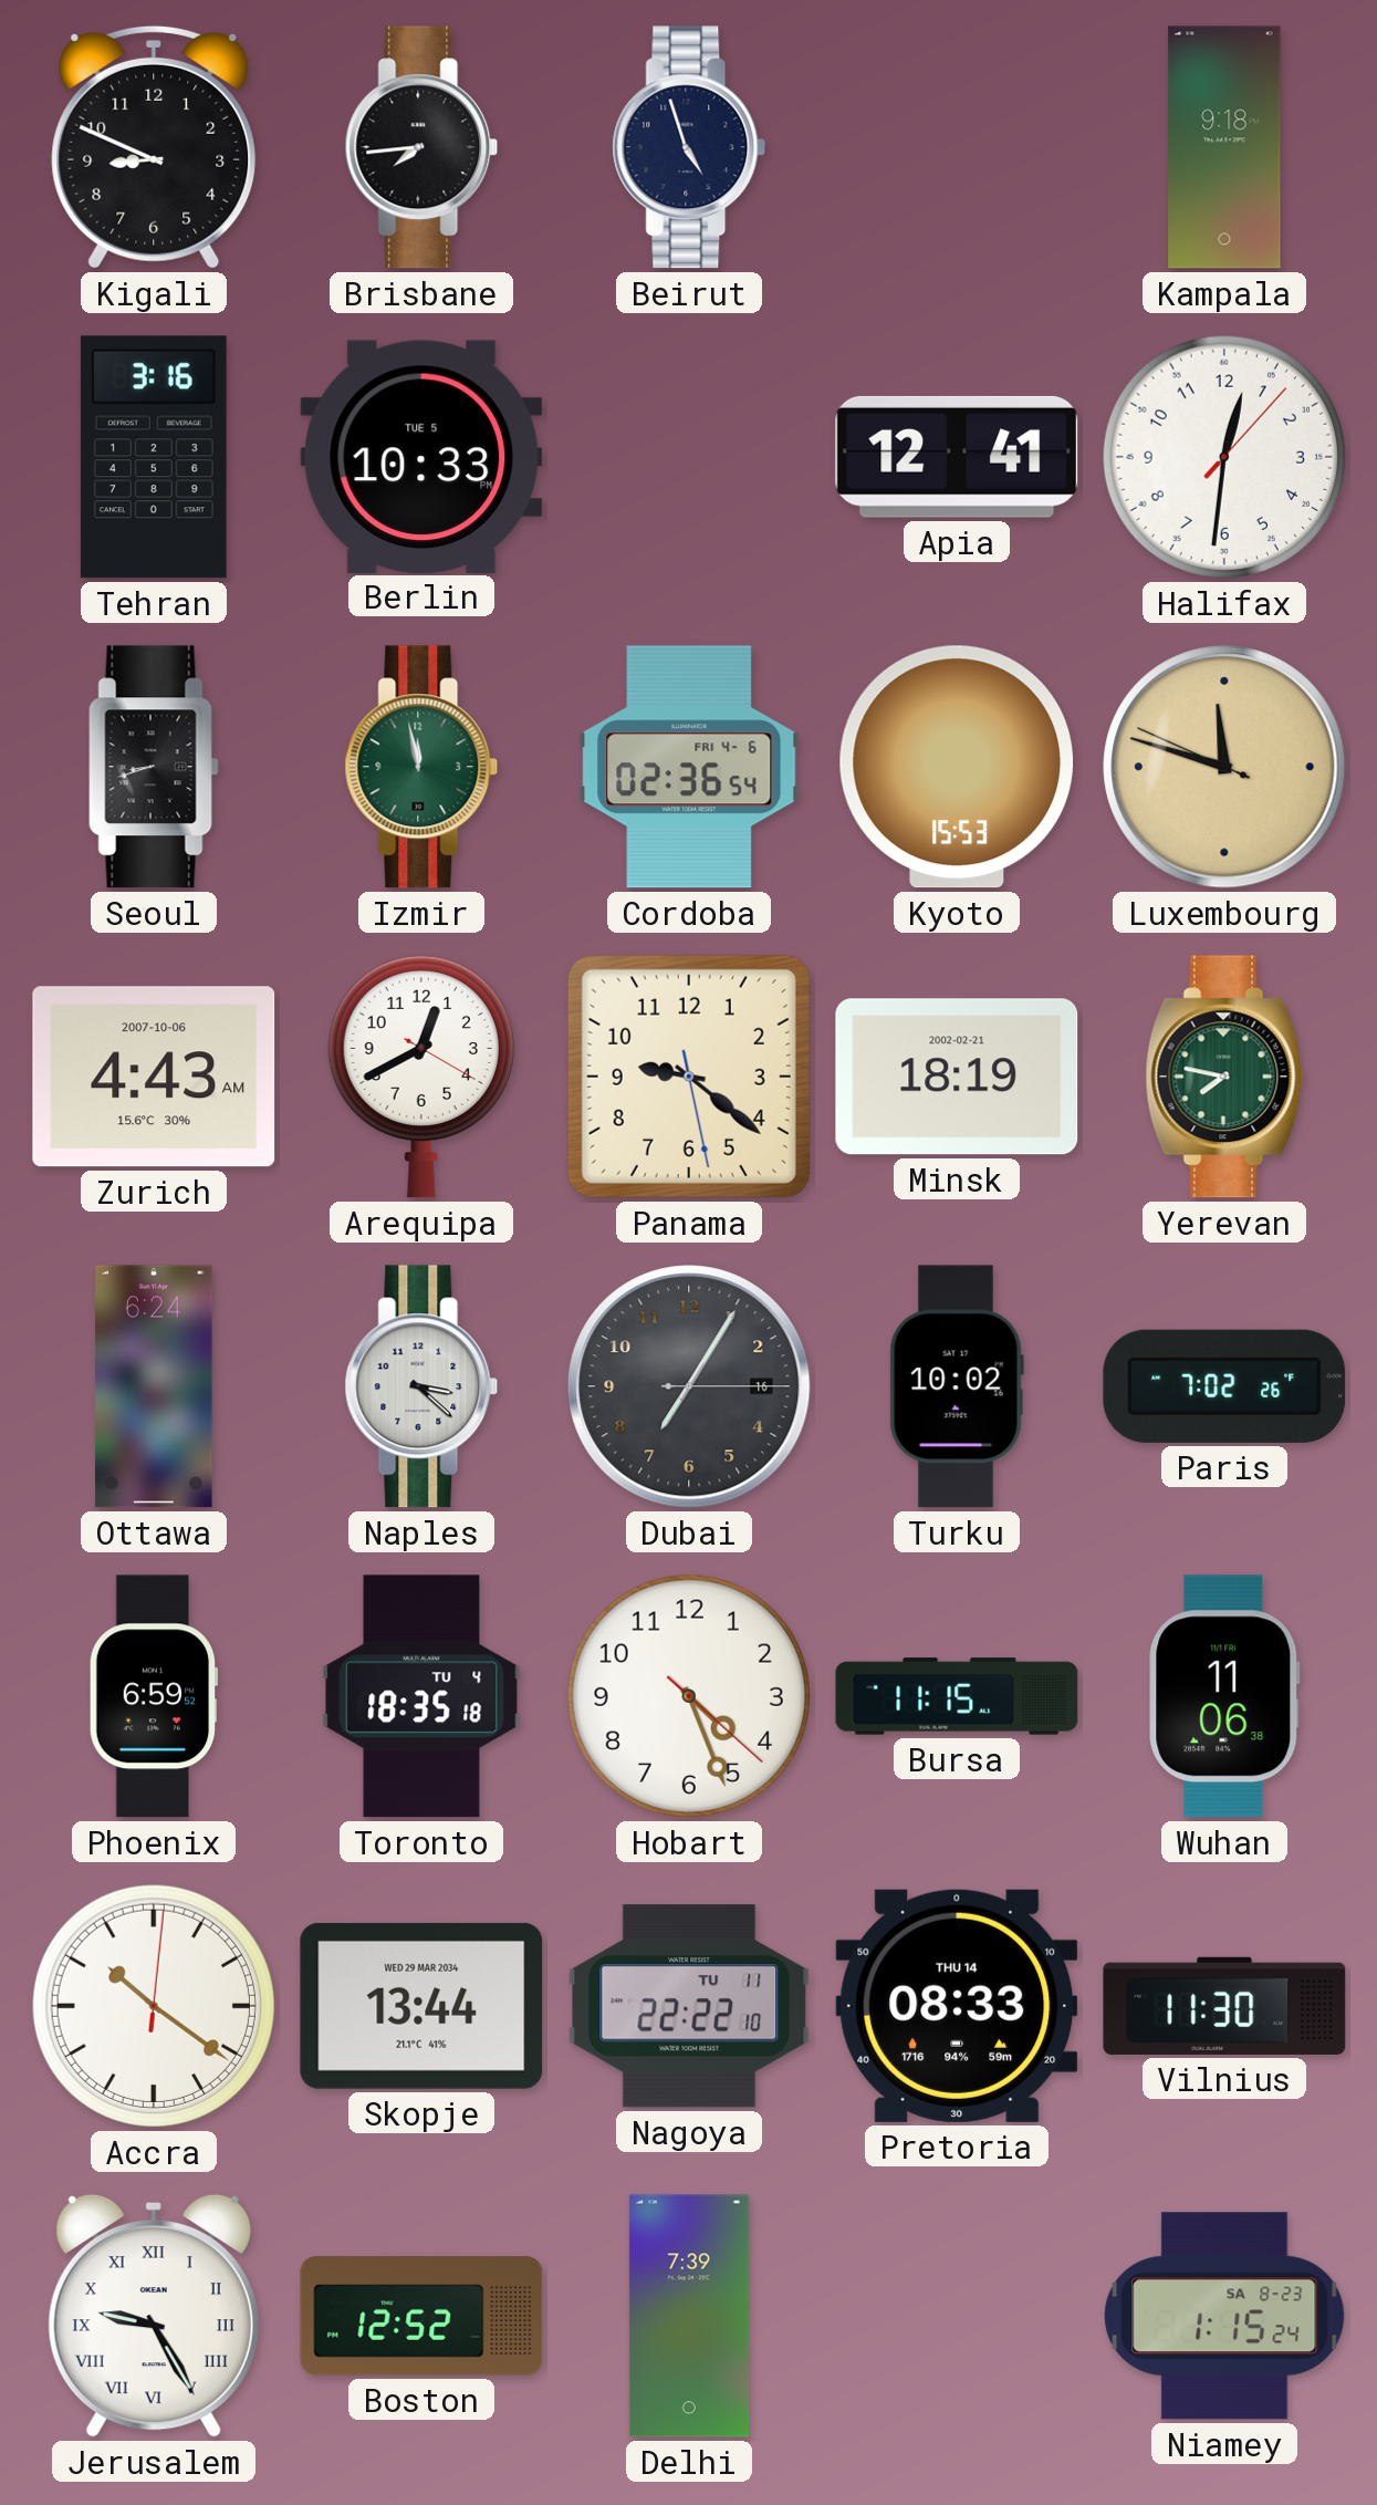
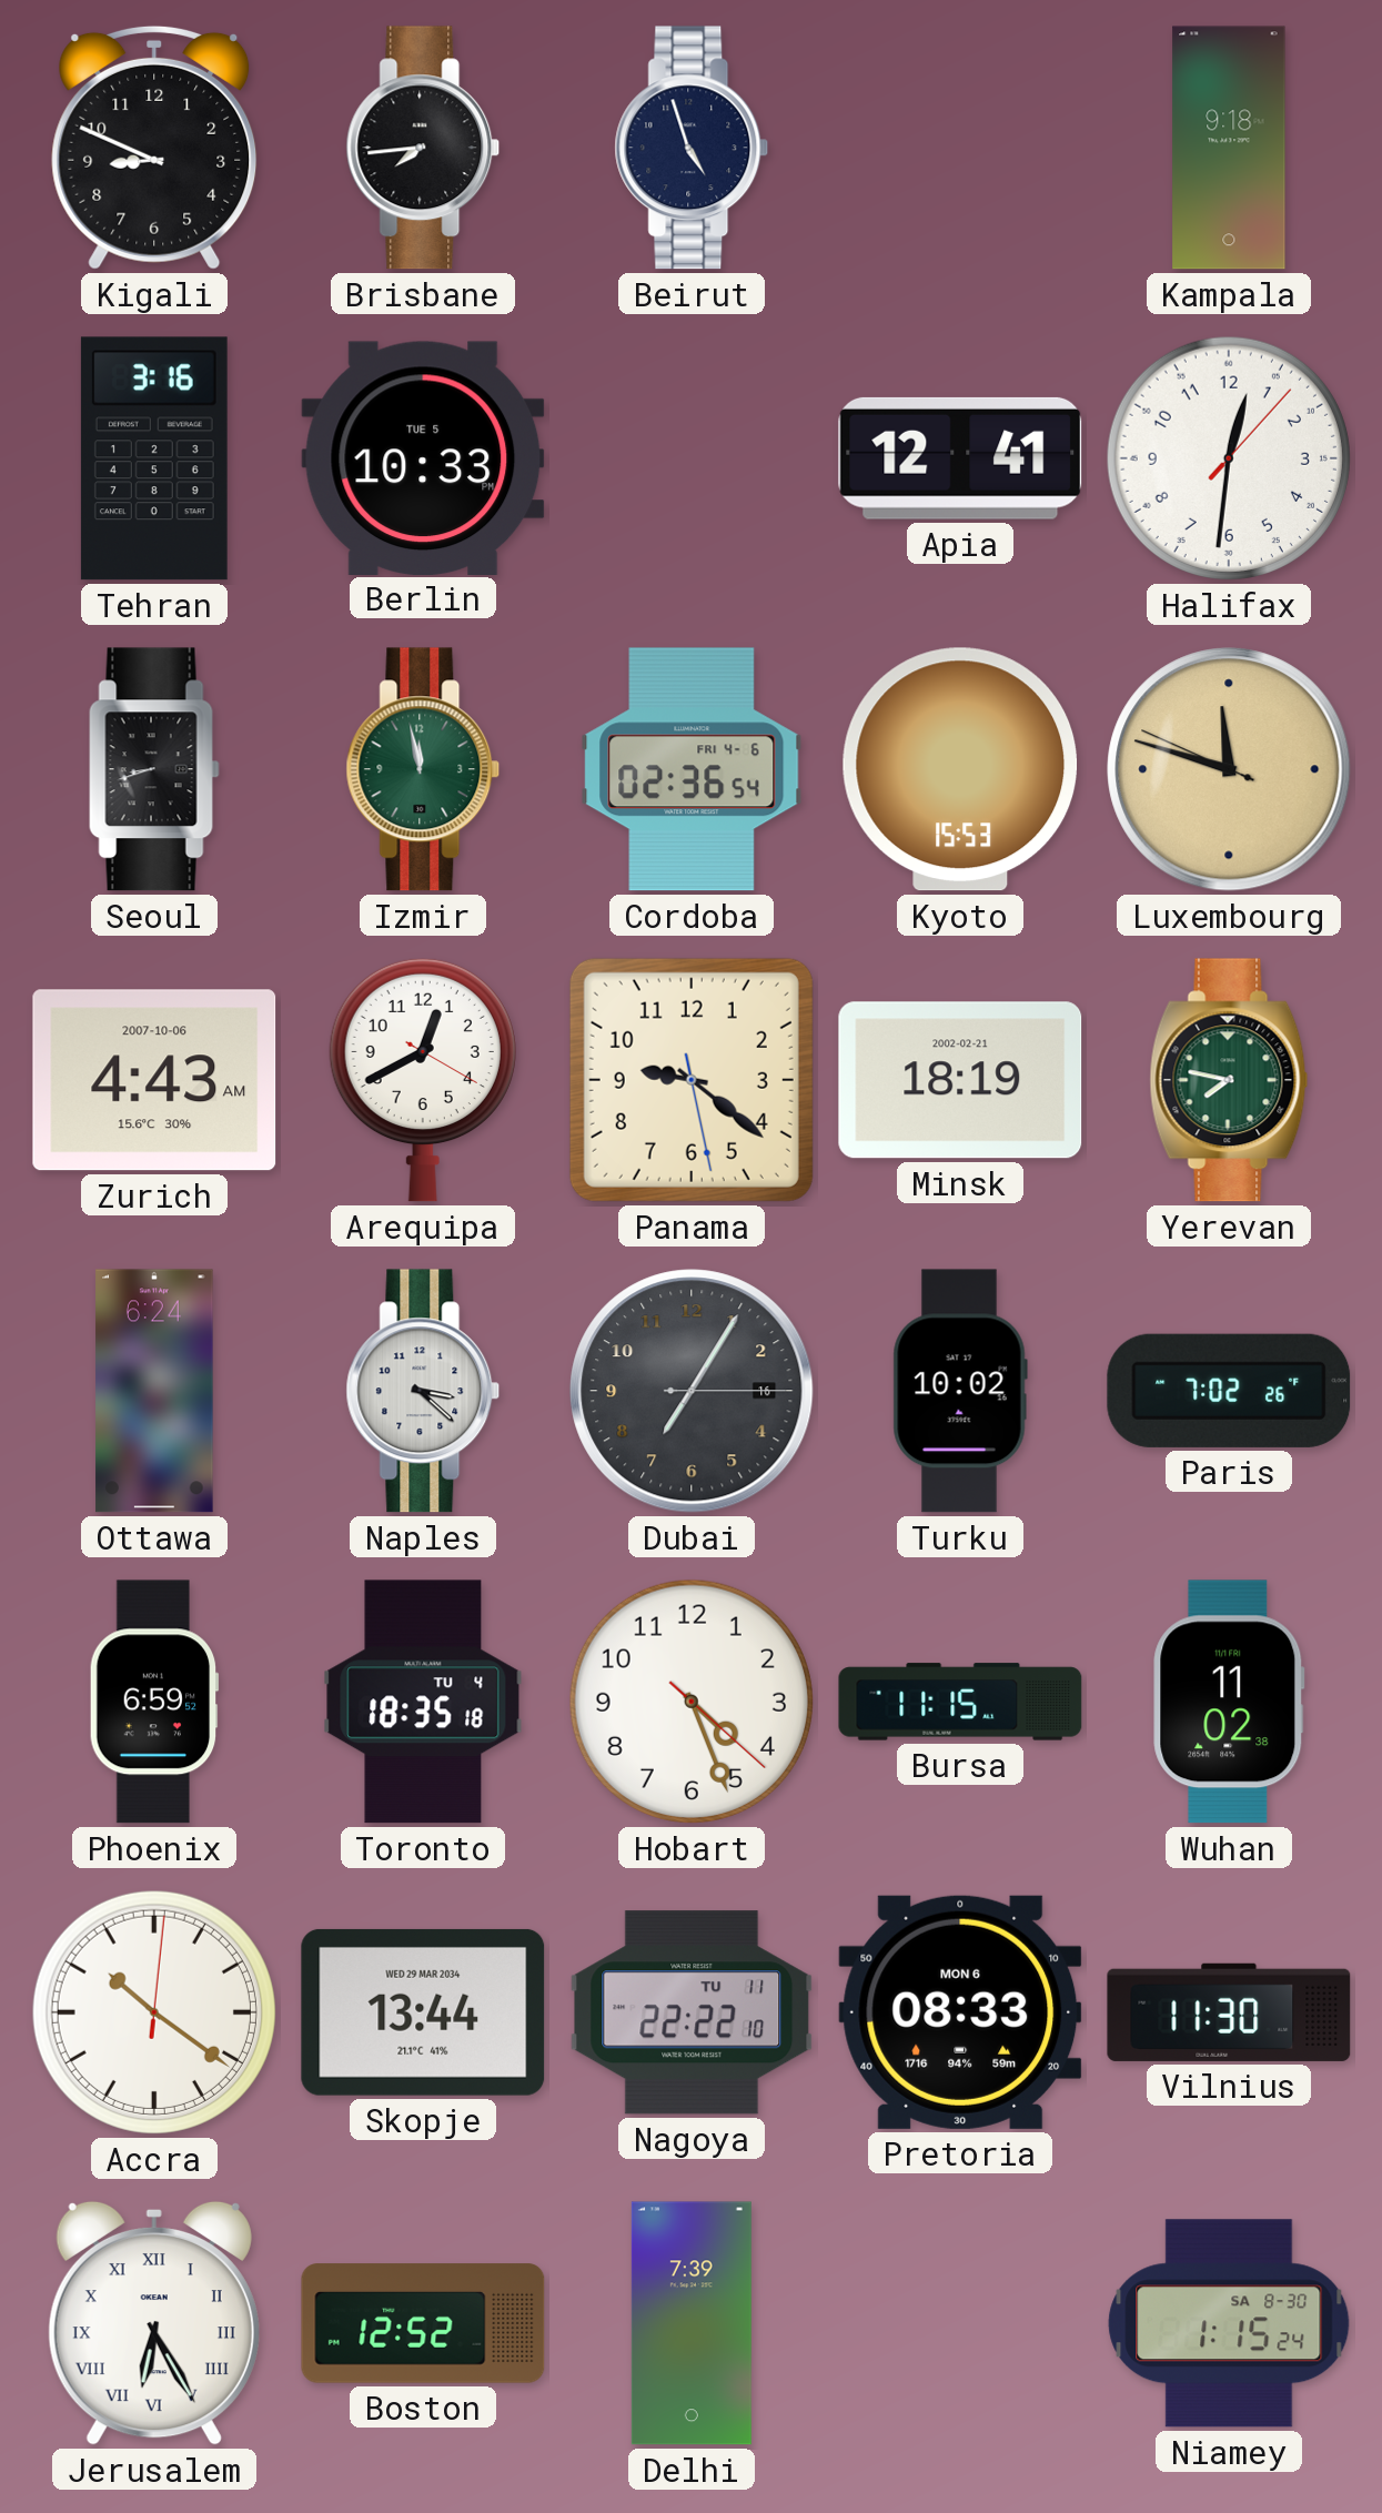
Wuhan: 11:06 -> 11:02 (1229, 1702)
Pretoria date: THU 14 -> MON 6 (960, 2012)
Jerusalem: 9:25 -> 6:25 (154, 2323)
Niamey date: SA 8-23 -> SA 8-30 (1229, 2323)
